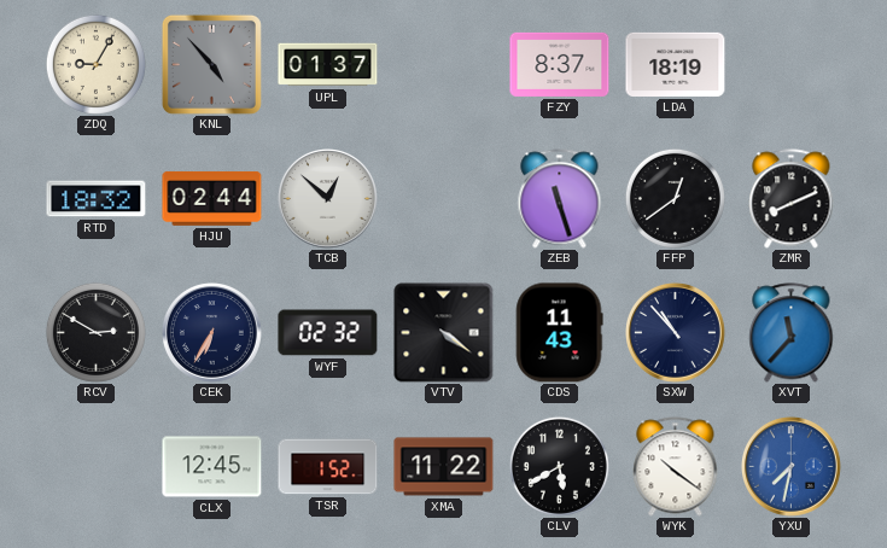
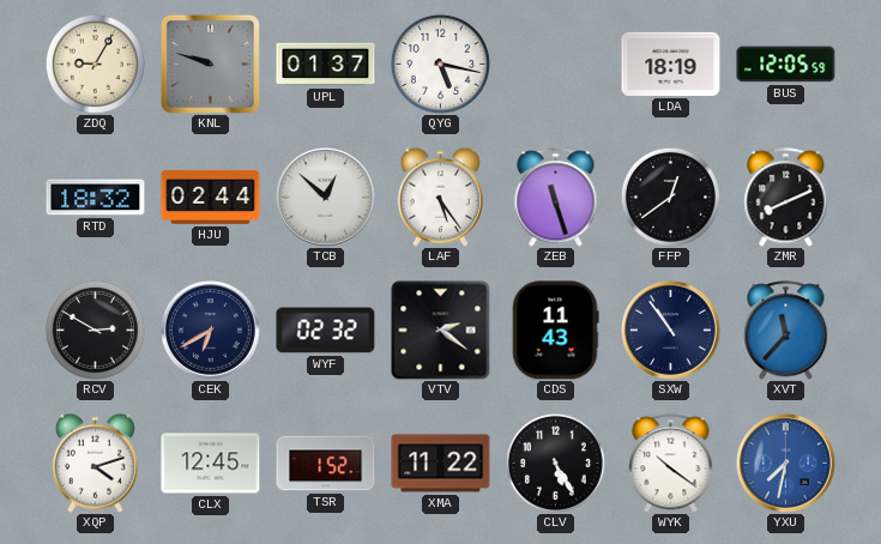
KNL: 4:53 -> 9:48 (210, 64)
QYG: none -> 5:17 (440, 64)
FZY: 8:37 -> none (560, 64)
BUS: none -> 12:05 (786, 65)
LAF: none -> 5:24 (440, 197)
CEK: 6:35 -> 6:40 (211, 331)
VTV: 4:21 -> 2:21 (441, 331)
SXW: 10:53 -> 10:54 (671, 331)
XQP: none -> 4:12 (95, 463)
CLV: 5:40 -> 5:25 (555, 463)
